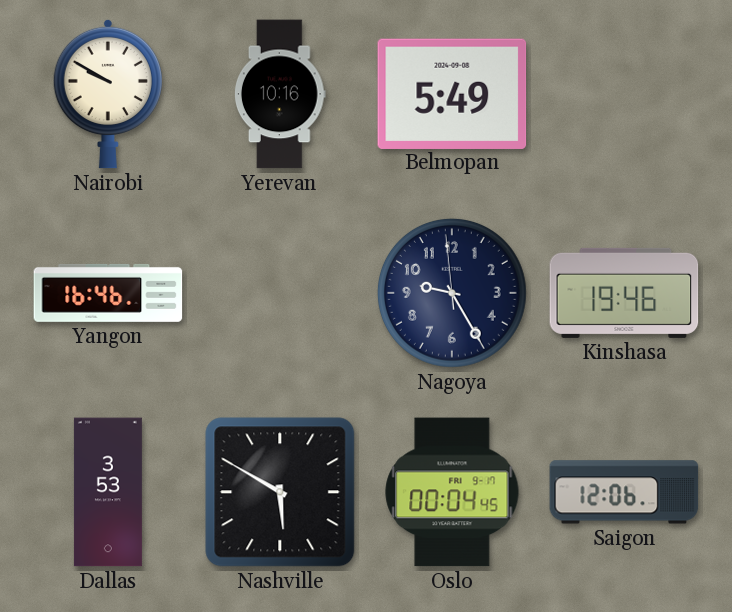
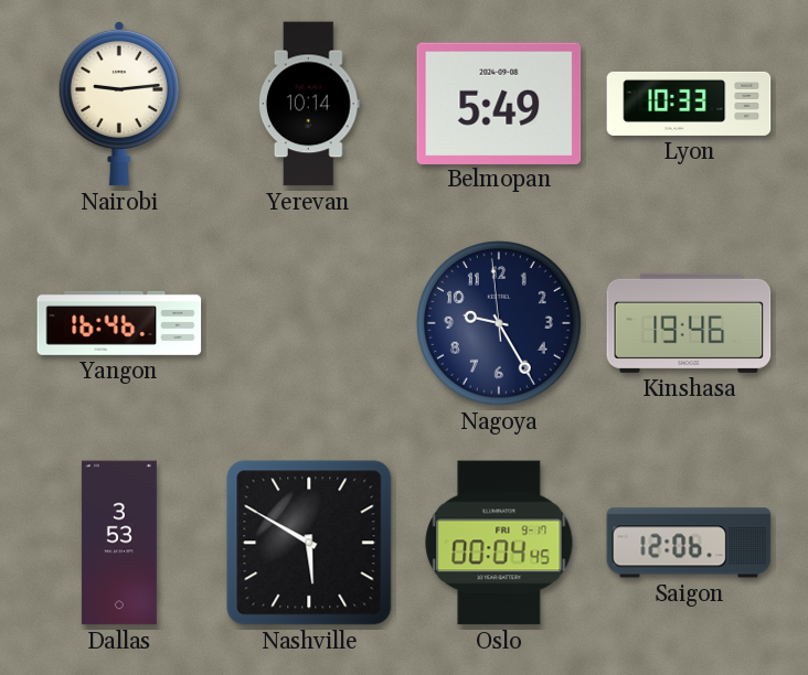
Nairobi: 9:50 -> 9:14 (119, 104)
Yerevan: 10:16 -> 10:14 (309, 104)
Lyon: none -> 10:33 (689, 104)
